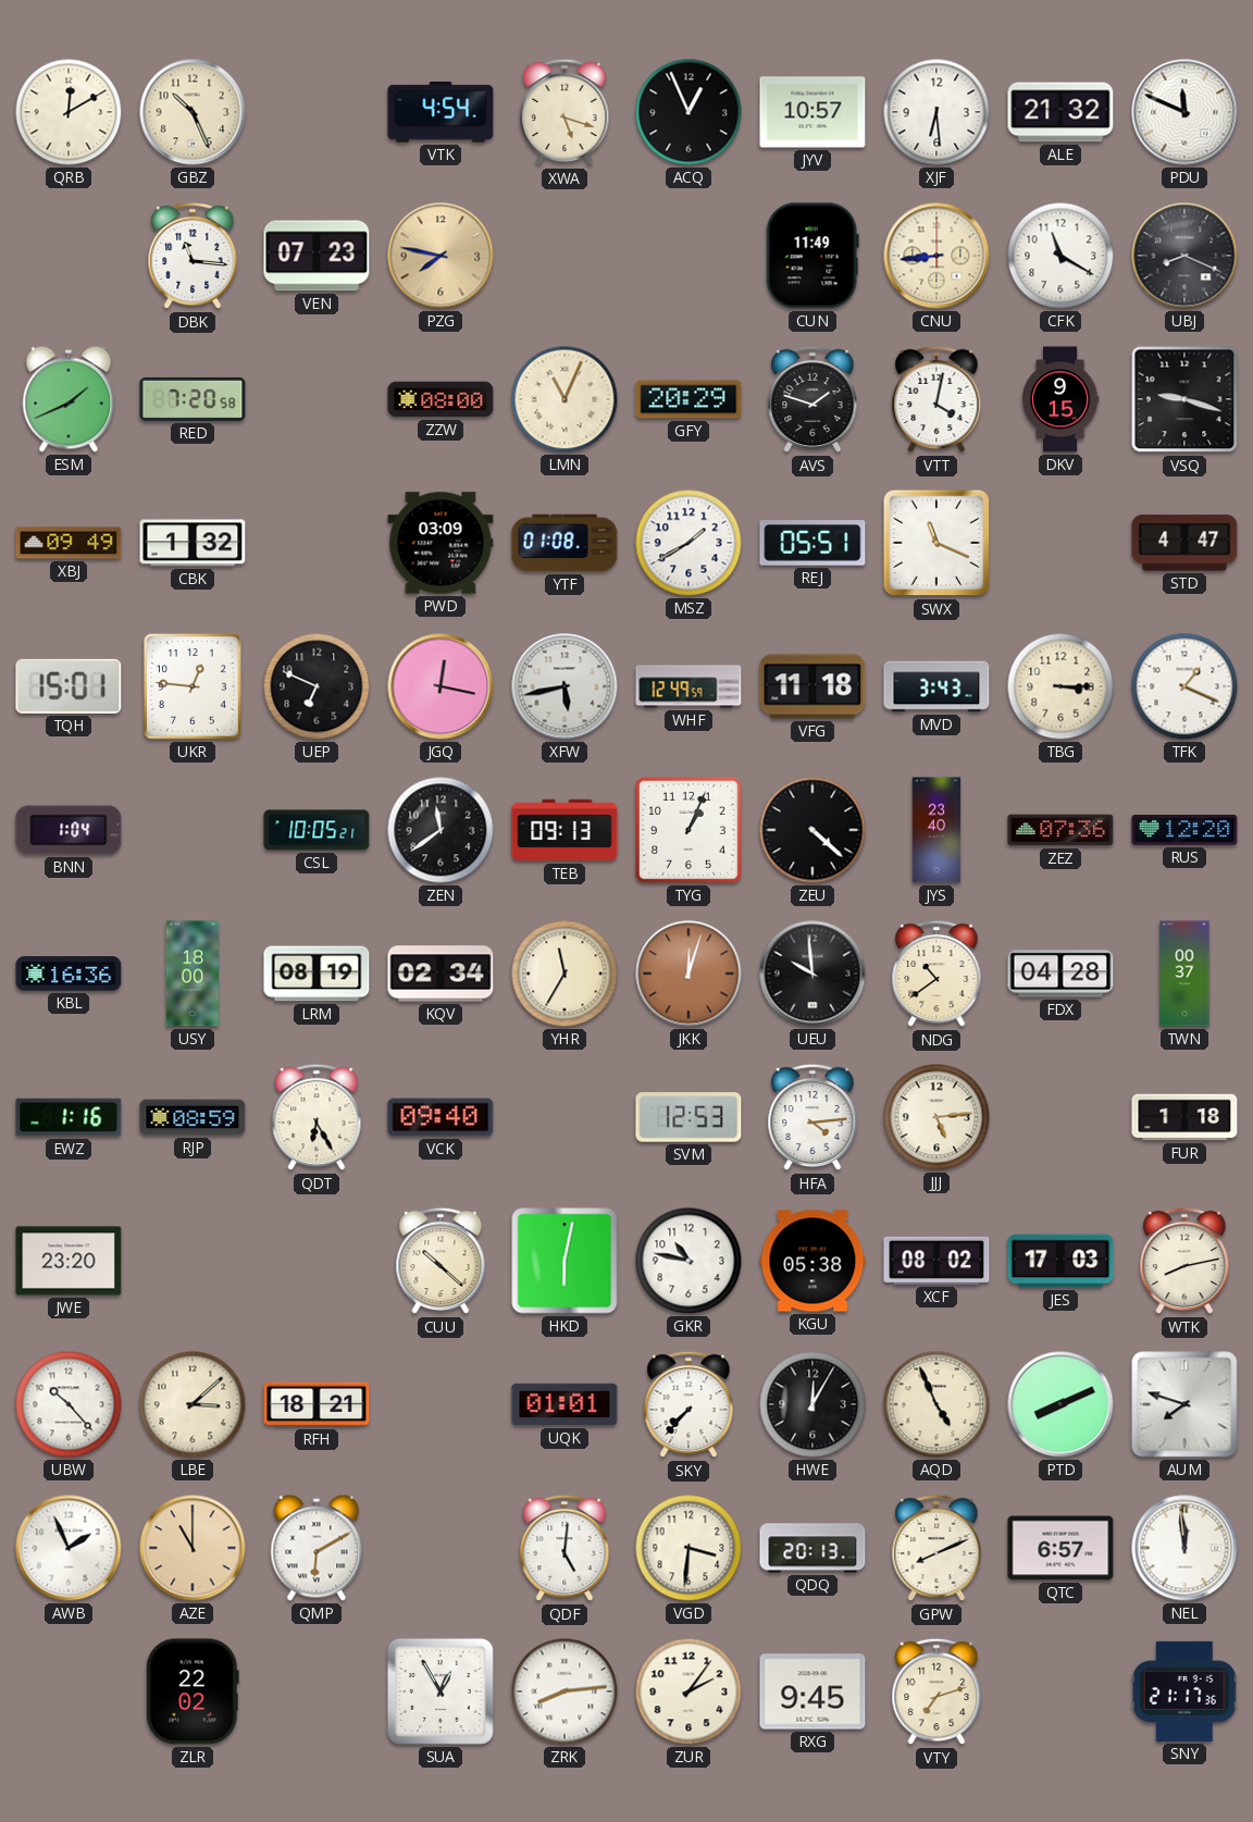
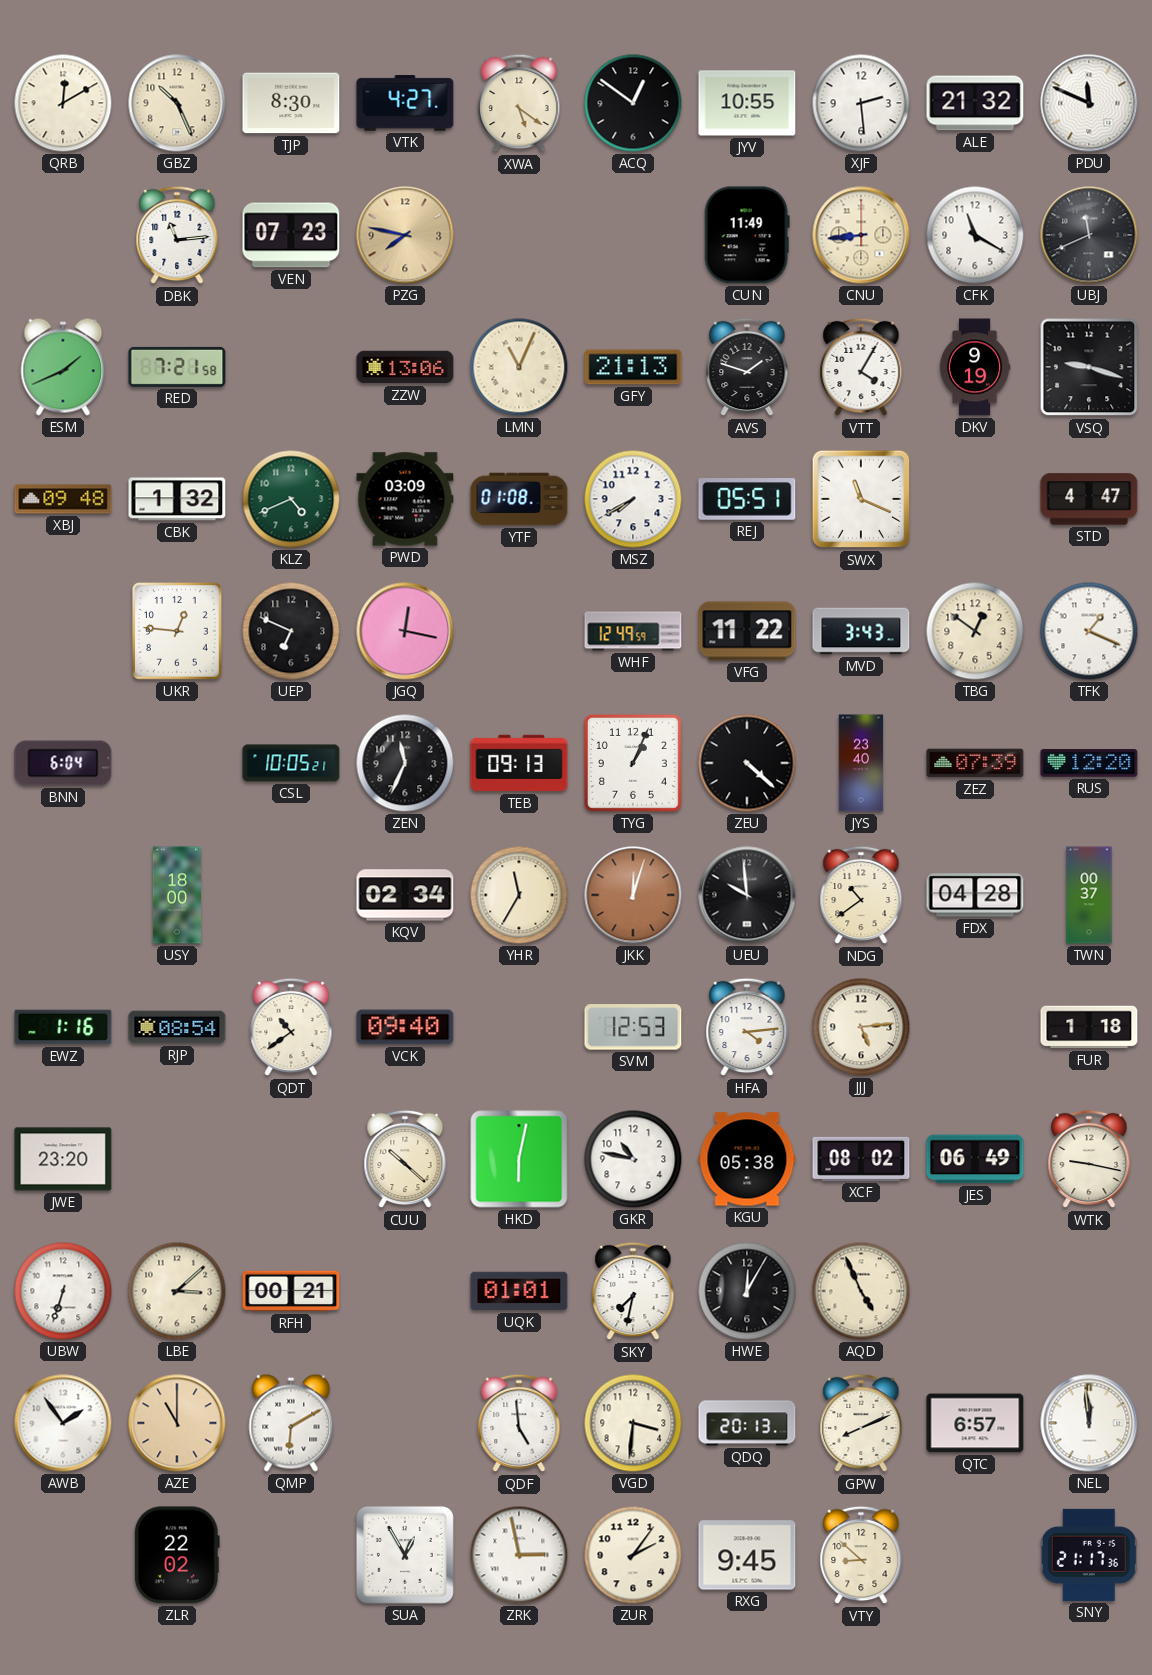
TJP: none -> 8:30 (291, 103)
VTK: 4:54 -> 4:27 (405, 103)
XWA: 5:18 -> 5:21 (519, 103)
ACQ: 12:56 -> 12:51 (633, 103)
JYV: 10:57 -> 10:55 (747, 103)
XJF: 6:29 -> 2:29 (861, 103)
DBK: 11:16 -> 11:14 (177, 235)
UBJ: 8:19 -> 11:41 (1089, 235)
RED: 7:20 -> 7:21 (177, 367)
ZZW: 08:00 -> 13:06 (405, 367)
GFY: 20:29 -> 21:13 (633, 367)
VTT: 4:02 -> 4:05 (861, 367)
DKV: 9:15 -> 9:19 (975, 367)
XBJ: 09:49 -> 09:48 (63, 499)
KLZ: none -> 4:41 (291, 499)
MSZ: 1:40 -> 7:40 (633, 499)
TQH: 15:01 -> none (69, 686)
XFW: 5:43 -> none (565, 686)
VFG: 11:18 -> 11:22 (747, 631)
TBG: 3:15 -> 12:51 (975, 631)
BNN: 1:04 -> 6:04 (63, 763)
ZEN: 11:39 -> 11:34 (405, 763)
ZEZ: 07:36 -> 07:39 (975, 763)
KBL: 16:36 -> none (69, 974)
LRM: 08:19 -> none (317, 974)
RJP: 08:59 -> 08:54 (177, 1027)
QDT: 6:25 -> 10:39 (291, 1027)
JES: 17:03 -> 06:49 (975, 1159)
WTK: 8:13 -> 9:17 (1089, 1159)
UBW: 10:23 -> 6:33 (63, 1291)
RFH: 18:21 -> 00:21 (291, 1291)
SKY: 7:37 -> 7:32 (633, 1291)
PTD: 8:11 -> none (1060, 1404)
AUM: 7:48 -> none (1184, 1404)
AWB: 1:56 -> 1:54 (63, 1423)
QDF: 5:01 -> 4:59 (519, 1423)
ZRK: 8:14 -> 2:58 (519, 1555)
VTY: 7:12 -> 8:52 (861, 1555)
